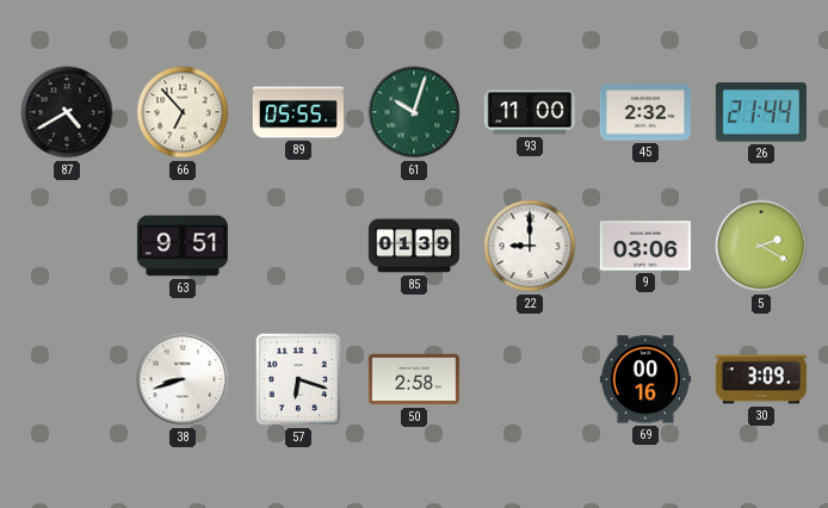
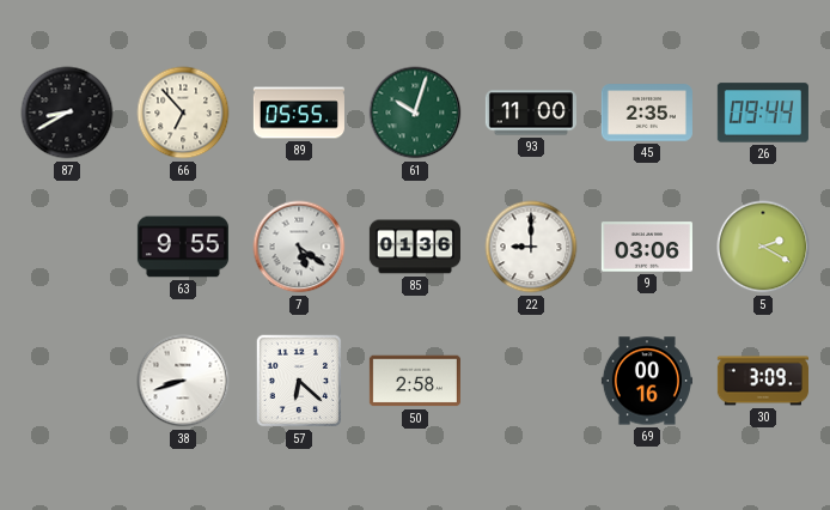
87: 4:40 -> 8:40 (67, 113)
45: 2:32 -> 2:35 (647, 113)
26: 21:44 -> 09:44 (763, 113)
63: 9:51 -> 9:55 (183, 247)
7: none -> 5:21 (299, 247)
85: 01:39 -> 01:36 (415, 247)
57: 6:18 -> 6:22 (299, 381)
